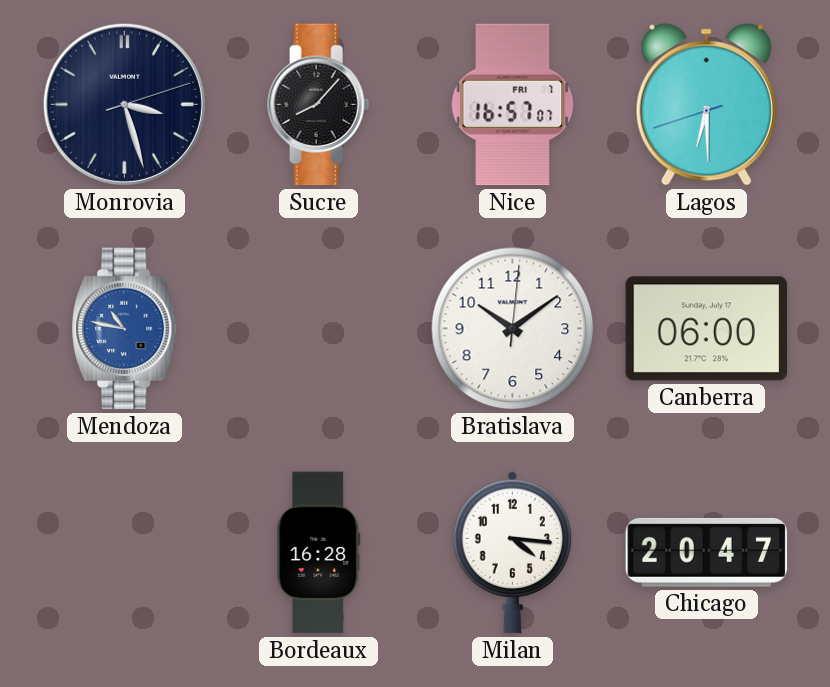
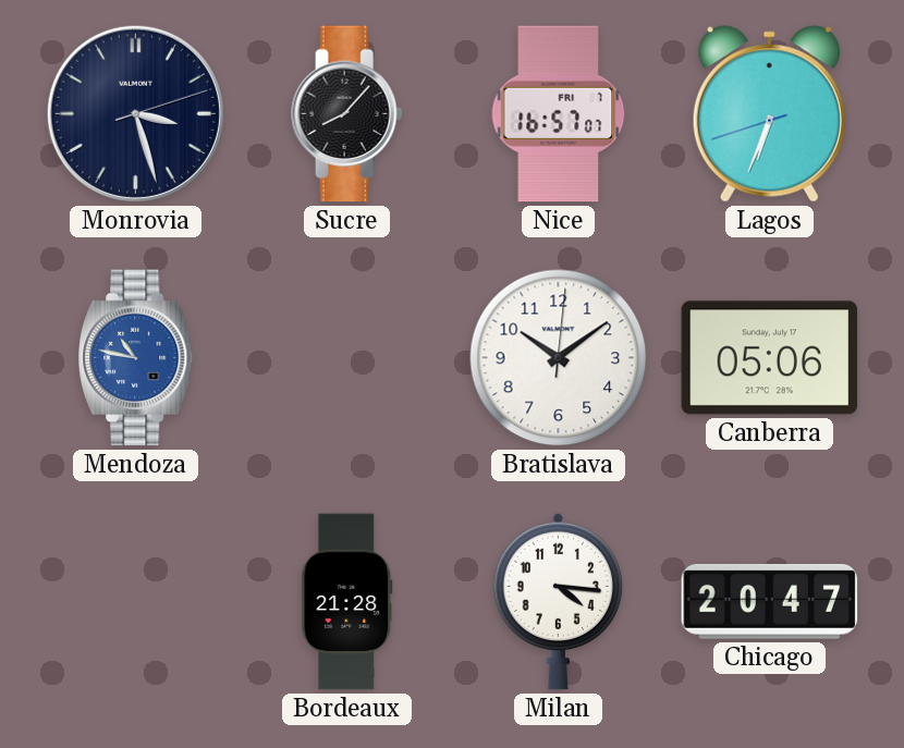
Lagos: 6:29 -> 6:33 (769, 114)
Canberra: 06:00 -> 05:06 (770, 358)
Bordeaux: 16:28 -> 21:28 (347, 602)
